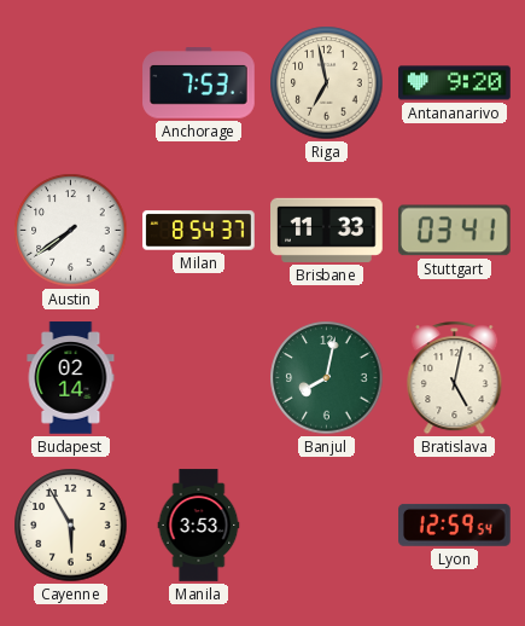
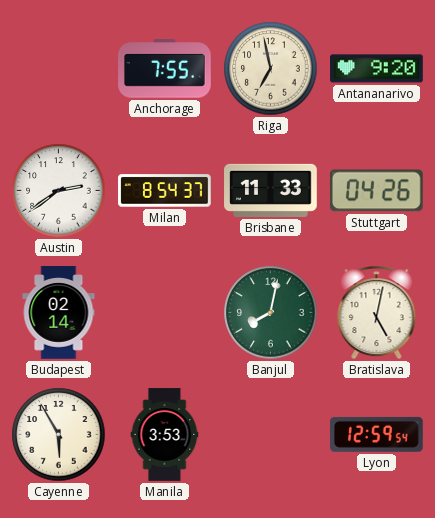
Anchorage: 7:53 -> 7:55 (165, 69)
Austin: 7:39 -> 2:39 (59, 191)
Stuttgart: 03:41 -> 04:26 (376, 191)
